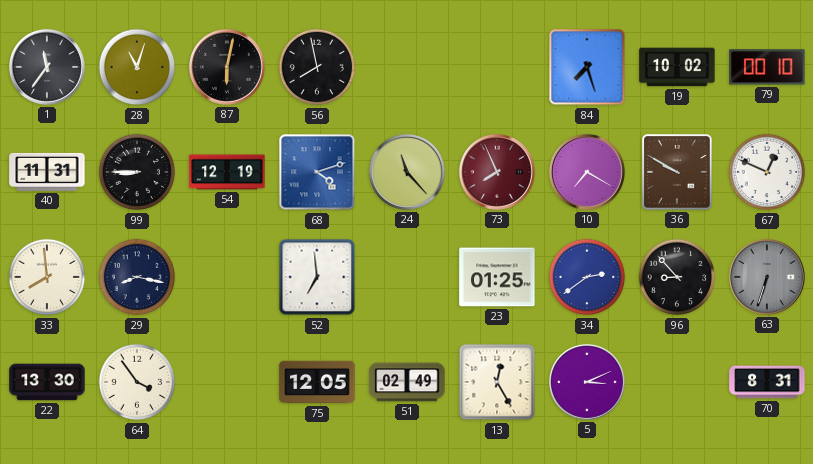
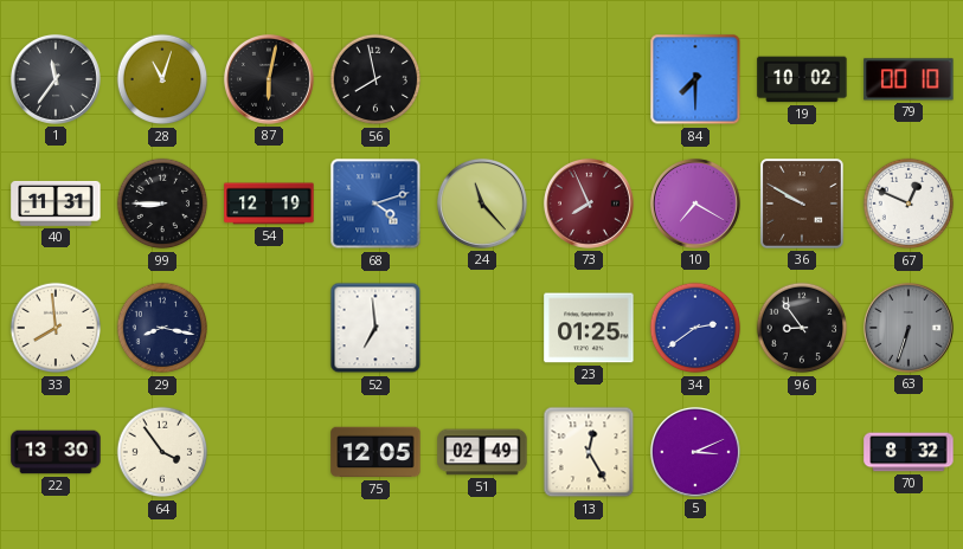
84: 7:27 -> 7:30 (695, 79)
96: 8:53 -> 8:54 (802, 328)
70: 8:31 -> 8:32 (909, 452)
